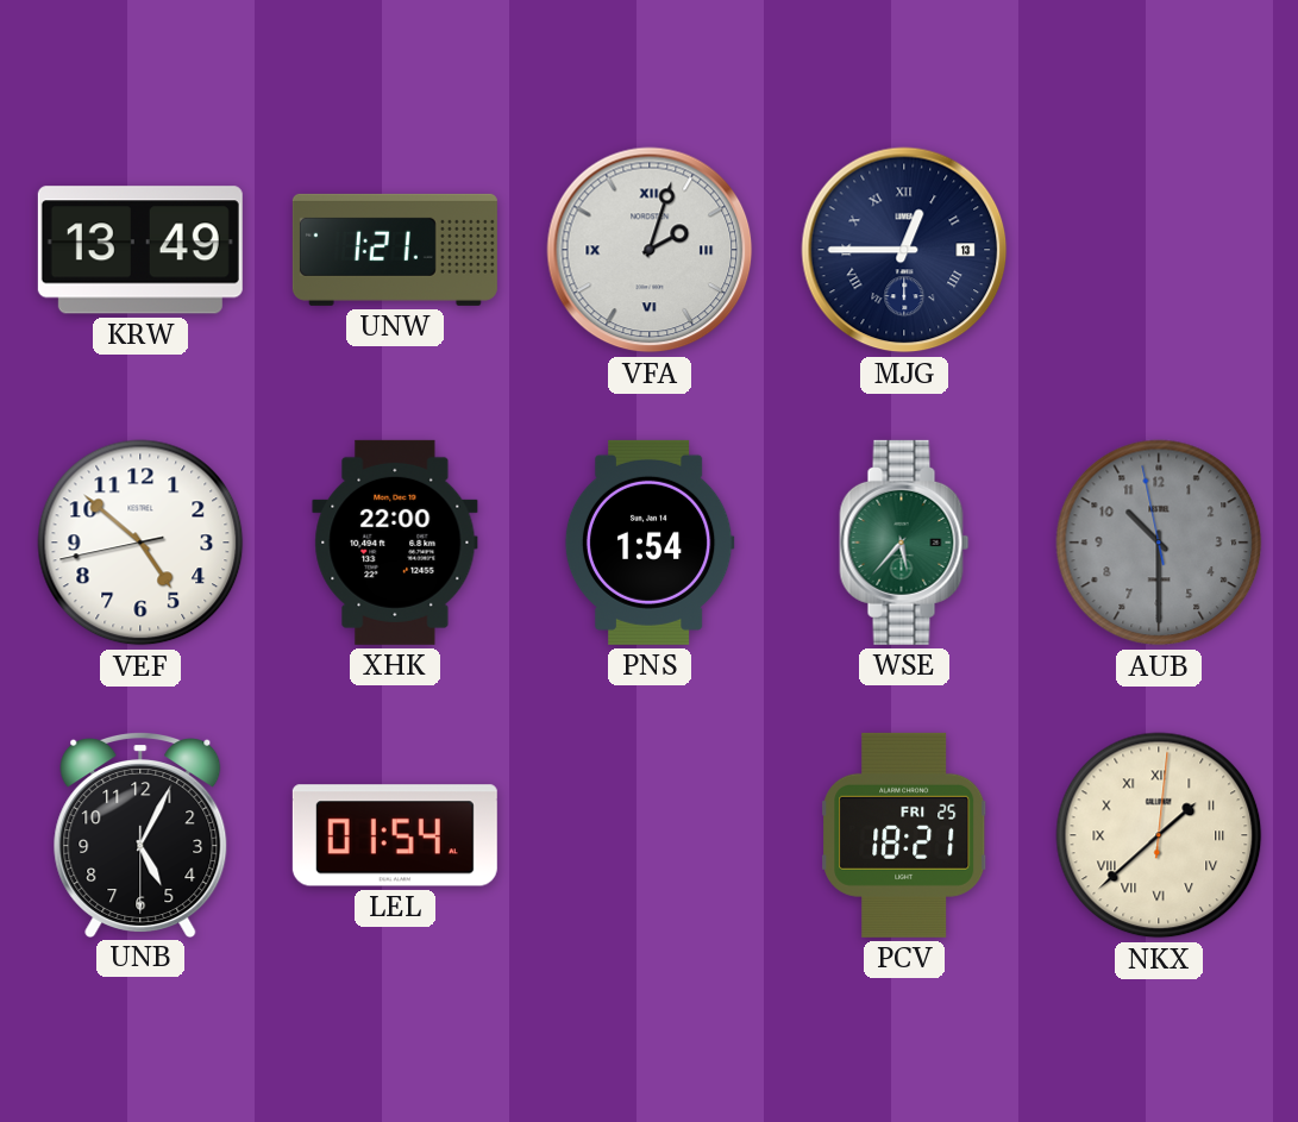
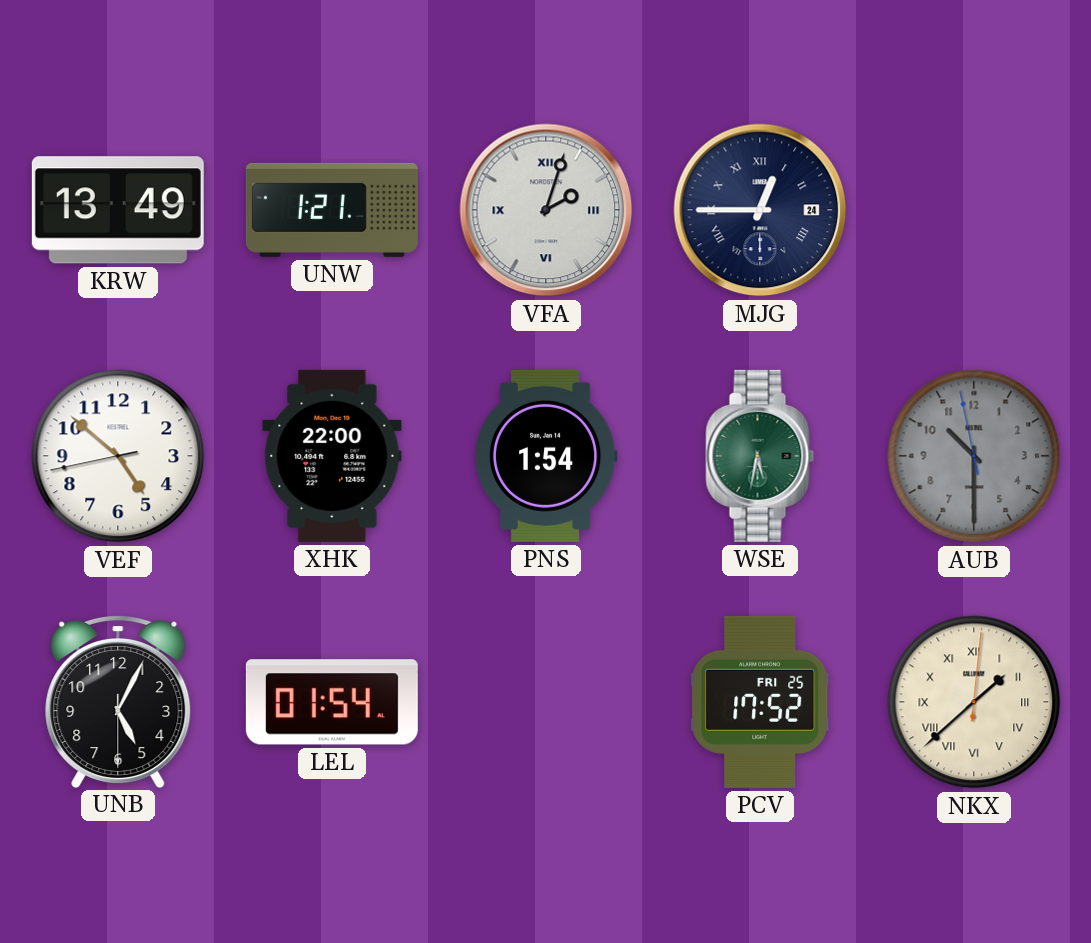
MJG date: 13 -> 24 (760, 210)
WSE: 5:37 -> 5:32 (760, 456)
PCV: 18:21 -> 17:52 (761, 702)
